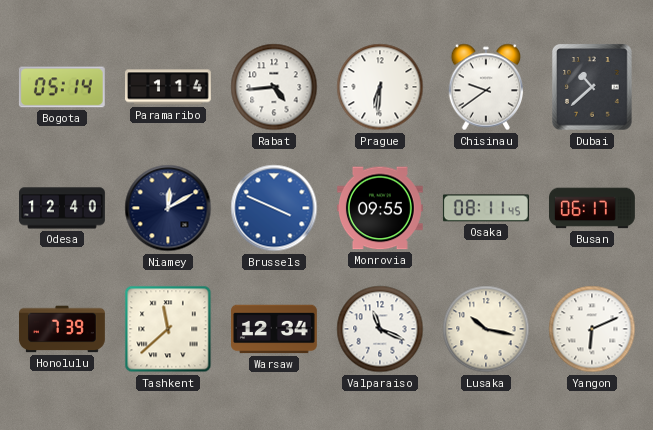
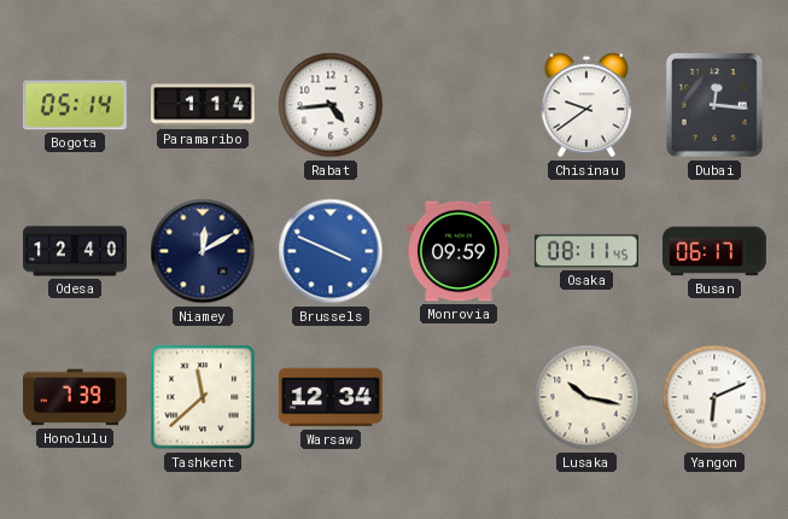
Prague: 6:31 -> none (380, 87)
Dubai: 10:38 -> 12:16 (716, 106)
Monrovia: 09:55 -> 09:59 (459, 251)
Valparaiso: 11:19 -> none (380, 329)
